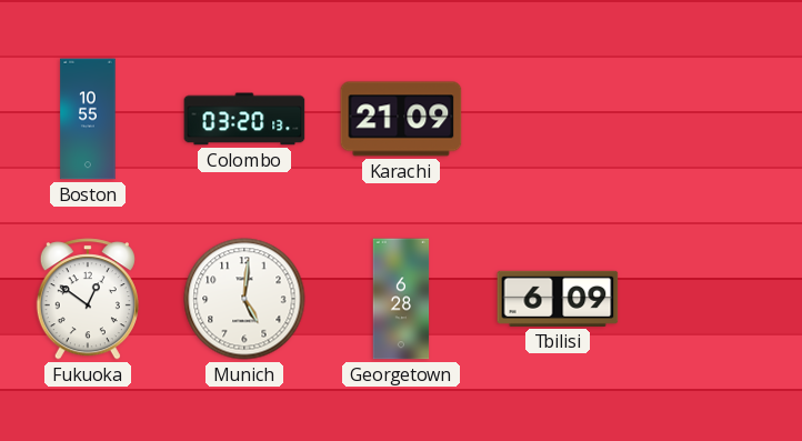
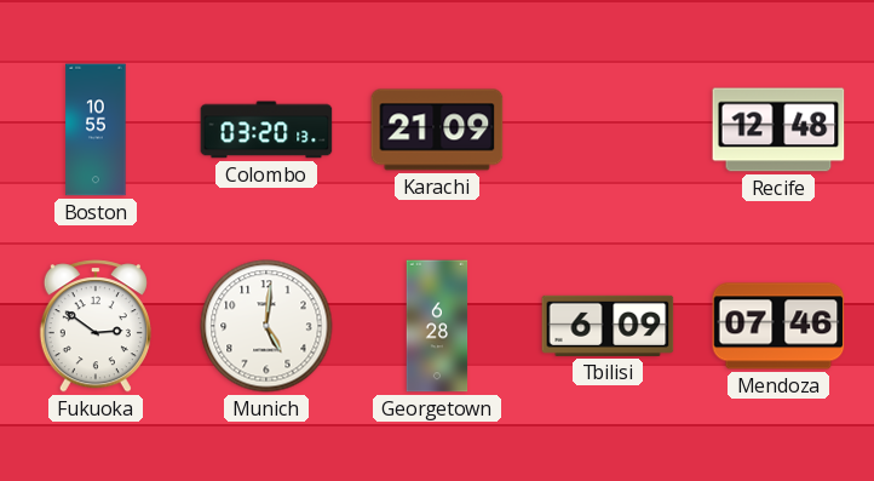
Recife: none -> 12:48 (778, 130)
Fukuoka: 12:51 -> 2:51 (96, 326)
Mendoza: none -> 07:46 (778, 326)
